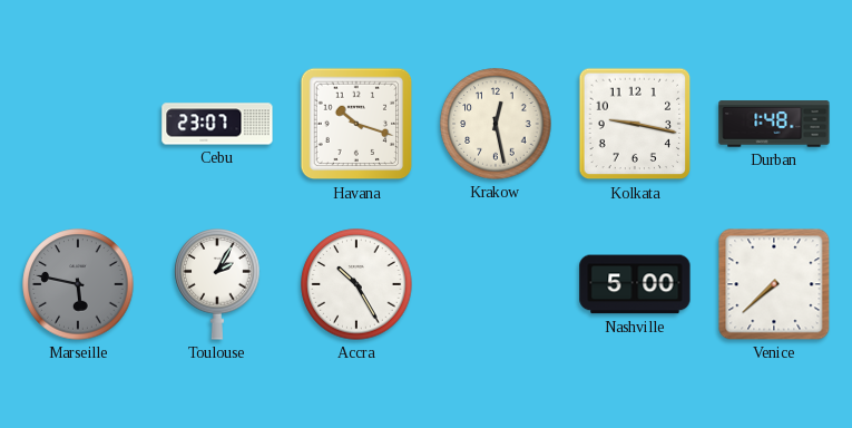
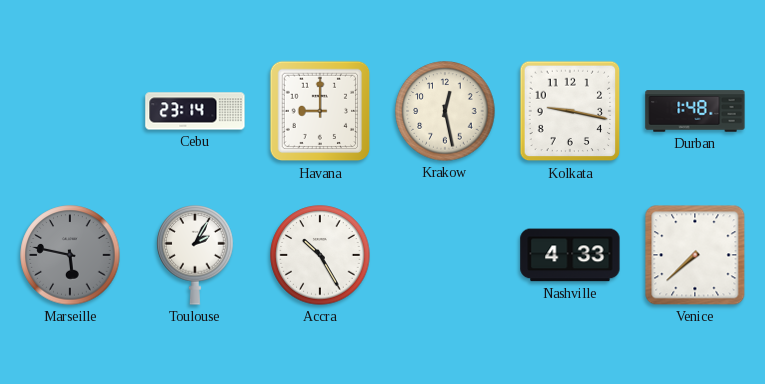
Cebu: 23:07 -> 23:14 (195, 111)
Havana: 10:18 -> 9:00 (320, 111)
Nashville: 5:00 -> 4:33 (570, 255)
